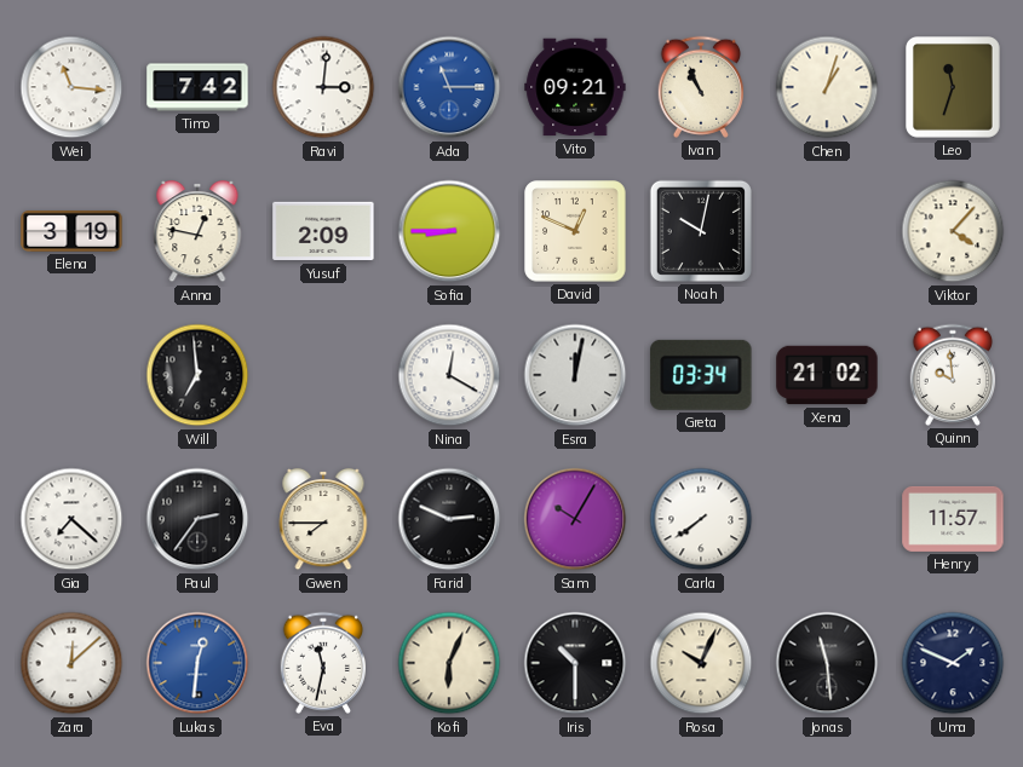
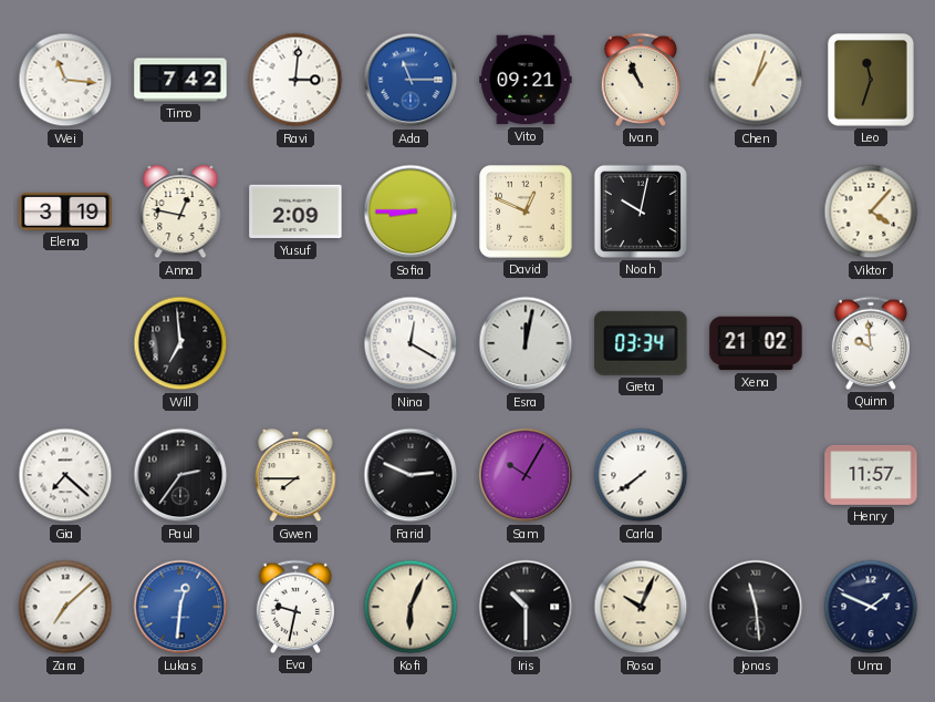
Zara: 12:08 -> 7:08 (65, 607)
Eva: 11:32 -> 9:32 (294, 607)
